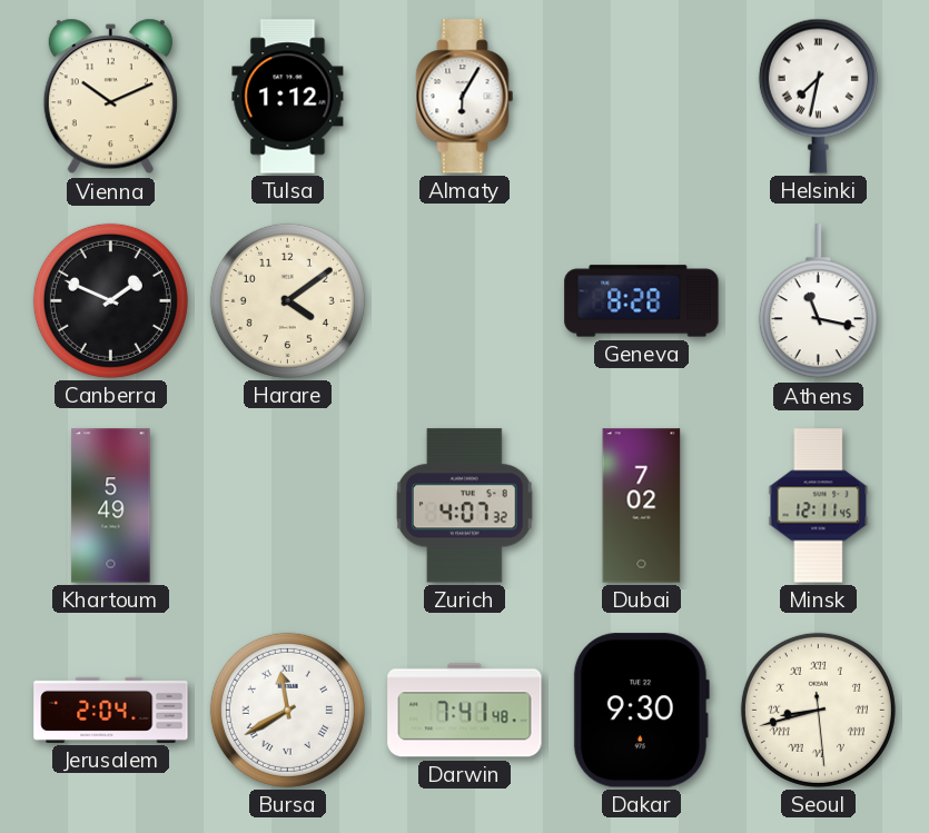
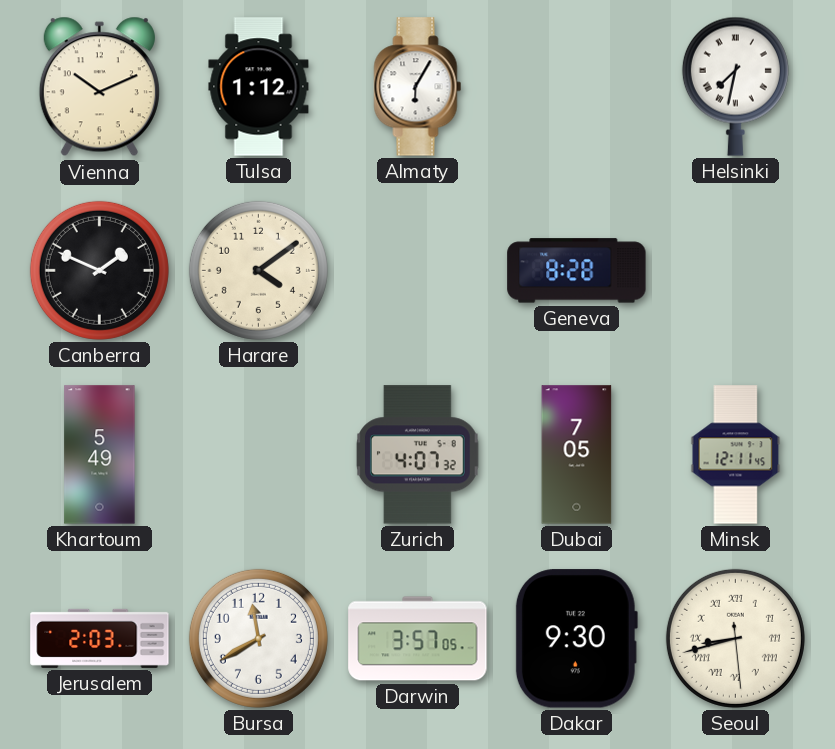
Athens: 11:17 -> none (818, 301)
Dubai: 7:02 -> 7:05 (577, 455)
Jerusalem: 2:04 -> 2:03 (100, 638)
Bursa numerals: Roman -> Arabic (258, 638)
Darwin: 7:41 -> 3:57 (418, 639)
